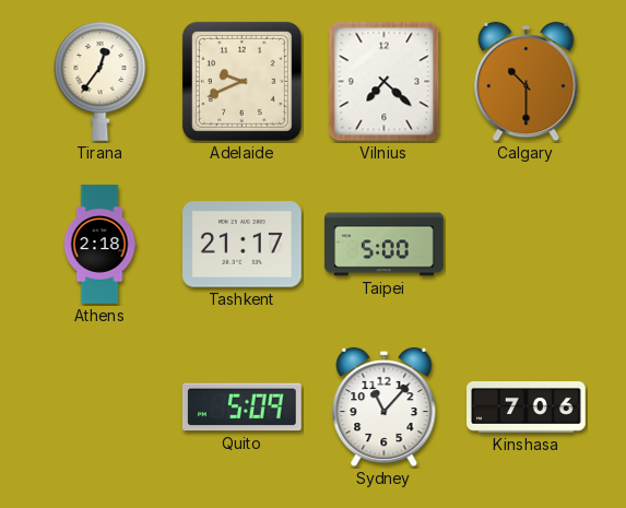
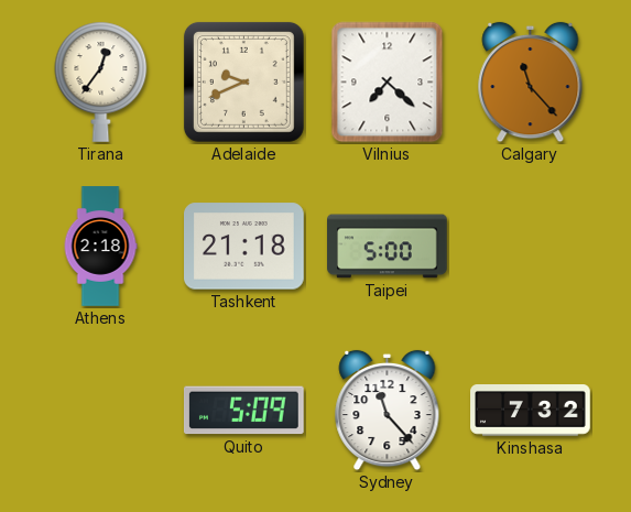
Calgary: 10:30 -> 11:23 (531, 83)
Tashkent: 21:17 -> 21:18 (244, 247)
Sydney: 11:07 -> 11:23 (388, 411)
Kinshasa: 7:06 -> 7:32 (531, 411)
